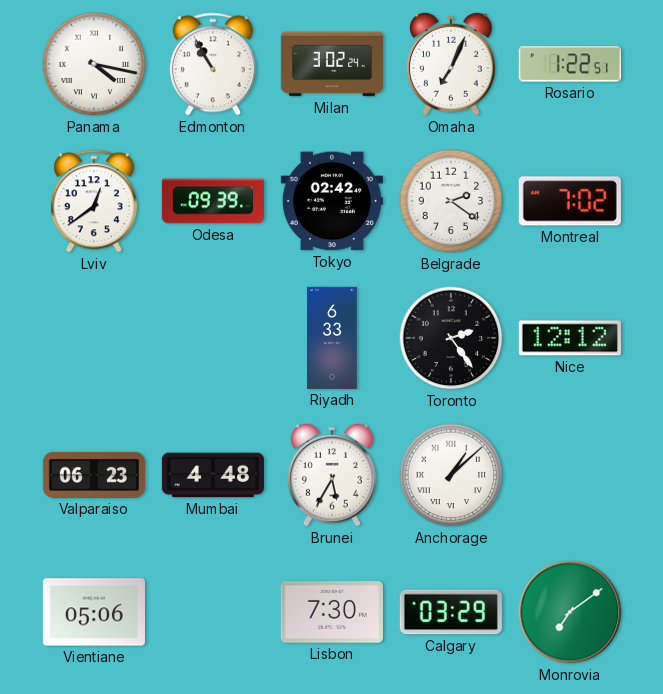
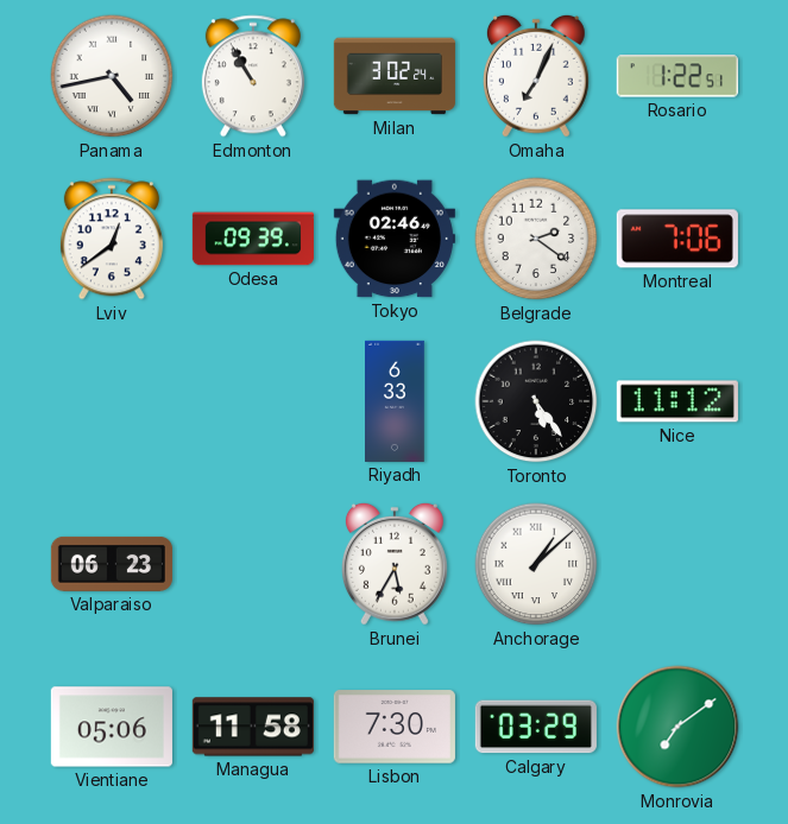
Panama: 4:17 -> 4:43 (112, 76)
Tokyo: 02:42 -> 02:46 (395, 239)
Montreal: 7:02 -> 7:06 (677, 239)
Toronto: 2:24 -> 5:24 (536, 401)
Nice: 12:12 -> 11:12 (677, 401)
Mumbai: 4:48 -> none (213, 475)
Managua: none -> 11:58 (253, 727)
